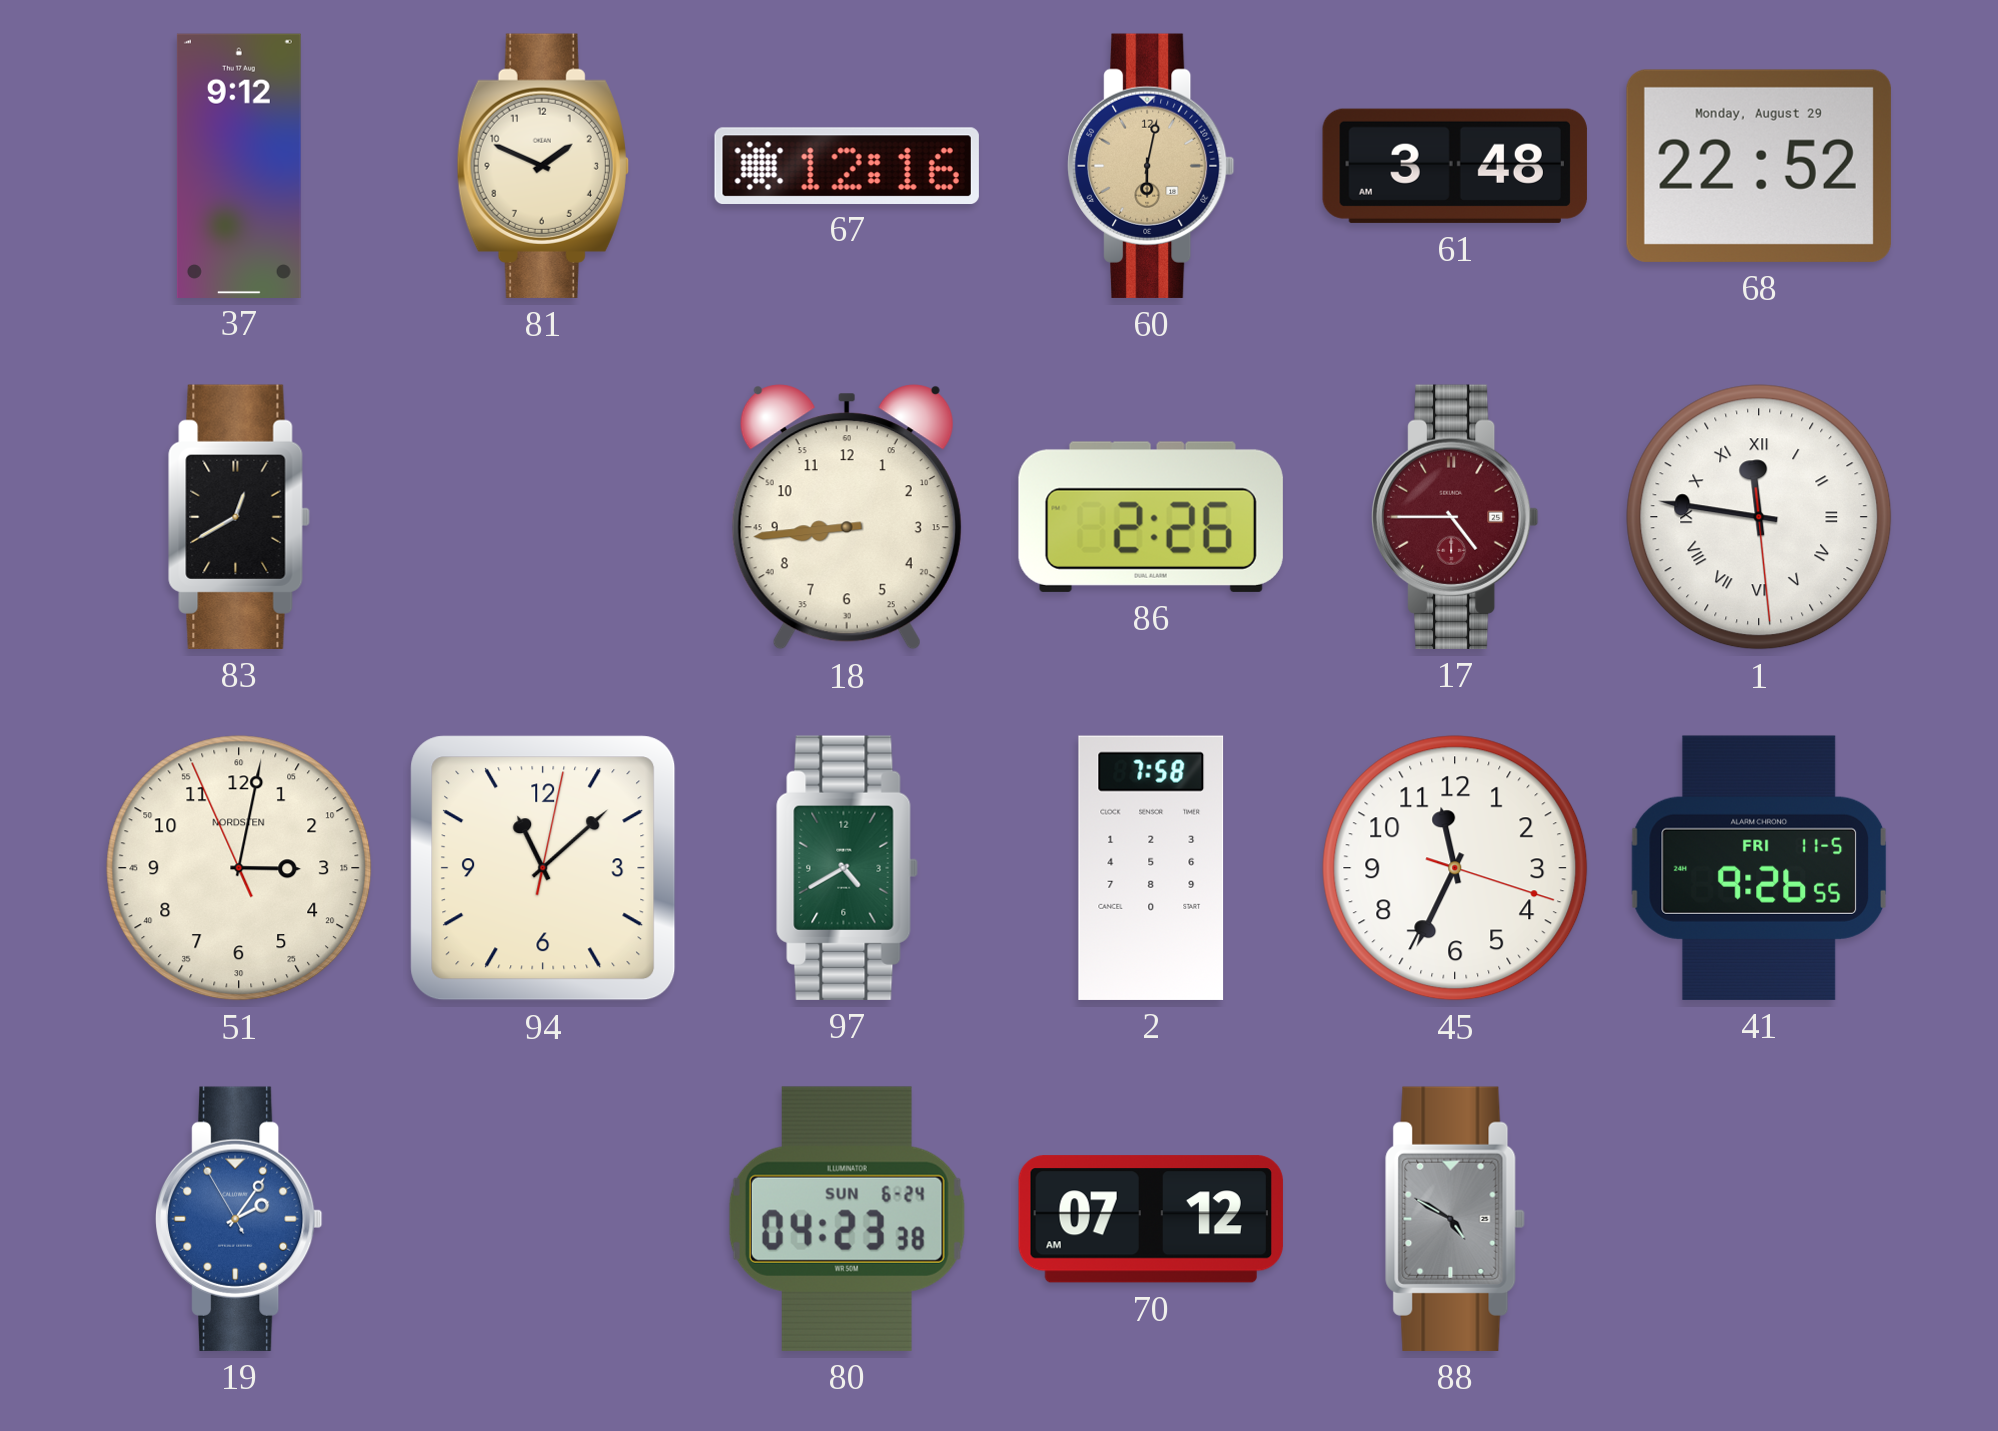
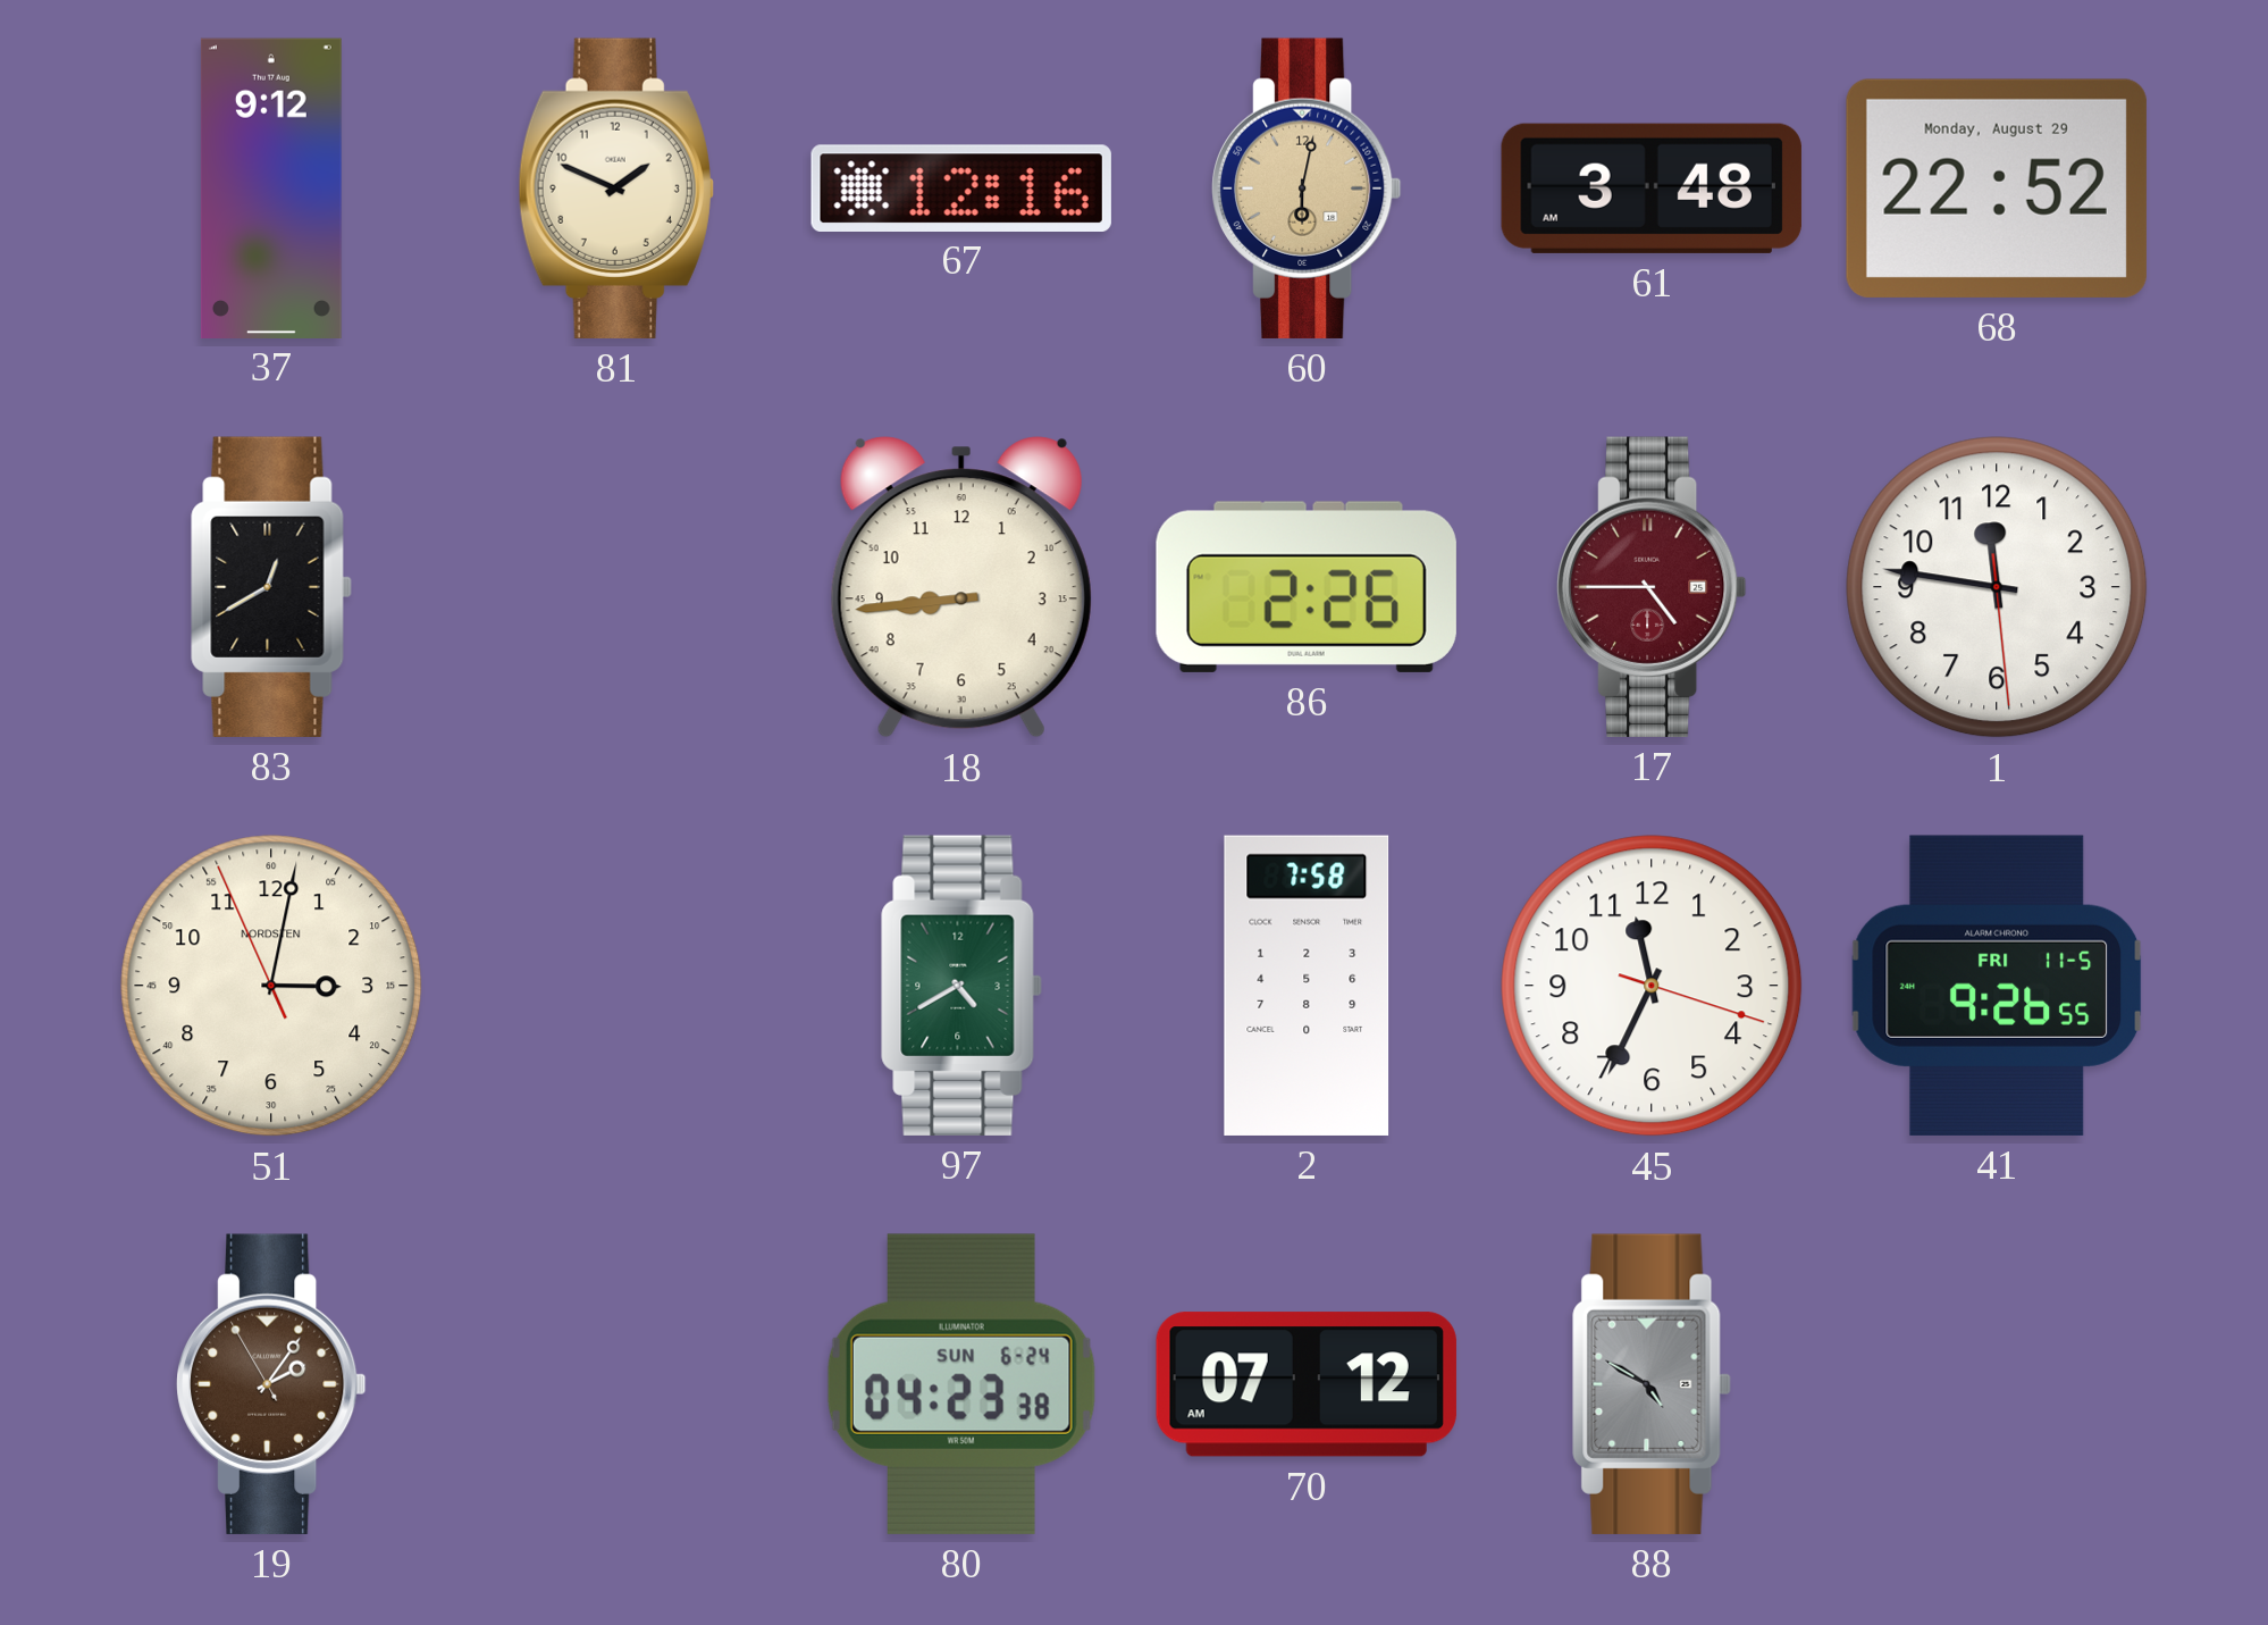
1 numerals: Roman -> Arabic (1997, 587)
94: 11:08 -> none (543, 868)
19 dial: blue -> brown (272, 1384)
